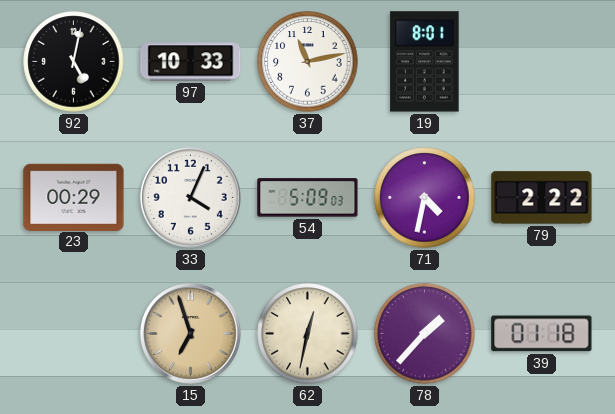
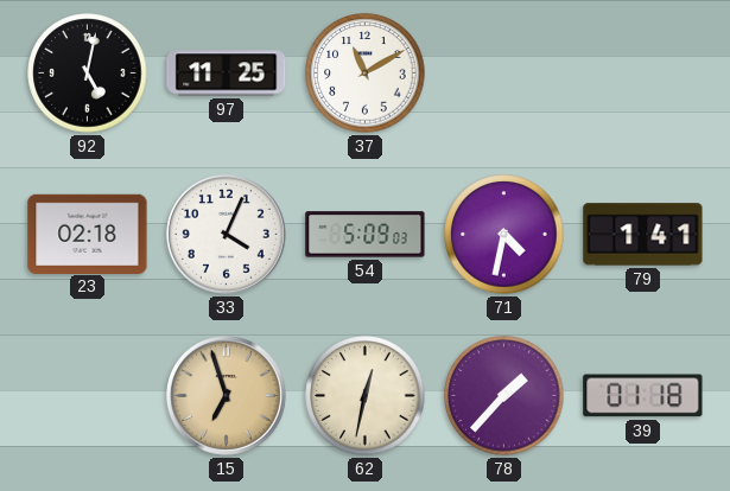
97: 10:33 -> 11:25 (227, 74)
37: 11:13 -> 11:10 (366, 74)
19: 8:01 -> none (425, 62)
23: 00:29 -> 02:18 (88, 234)
79: 2:22 -> 1:41 (643, 235)
